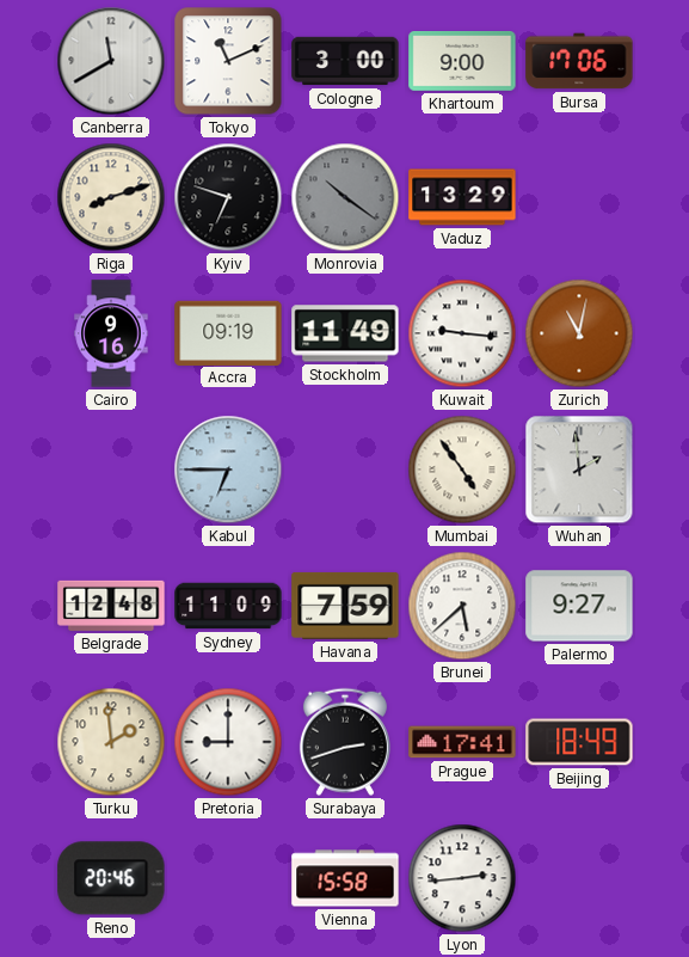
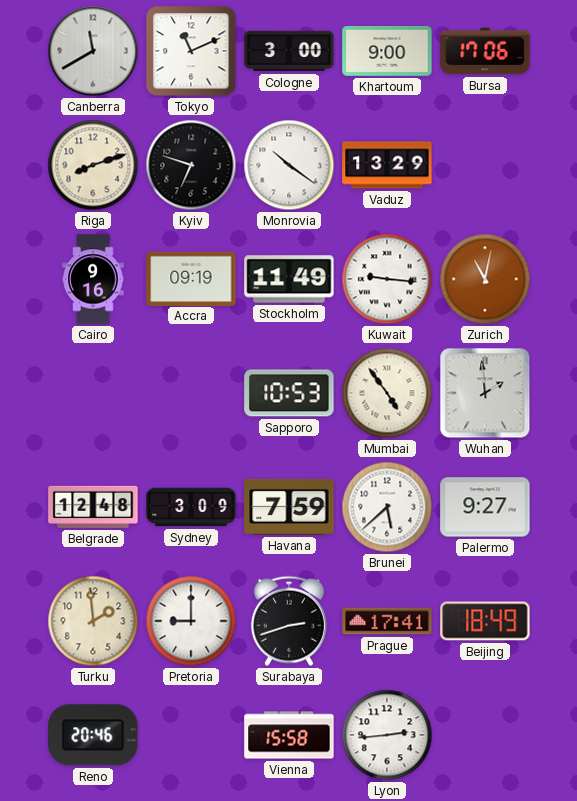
Monrovia dial: grey -> white (289, 165)
Kabul: 6:45 -> none (228, 470)
Sapporo: none -> 10:53 (289, 393)
Sydney: 11:09 -> 3:09 (191, 507)
